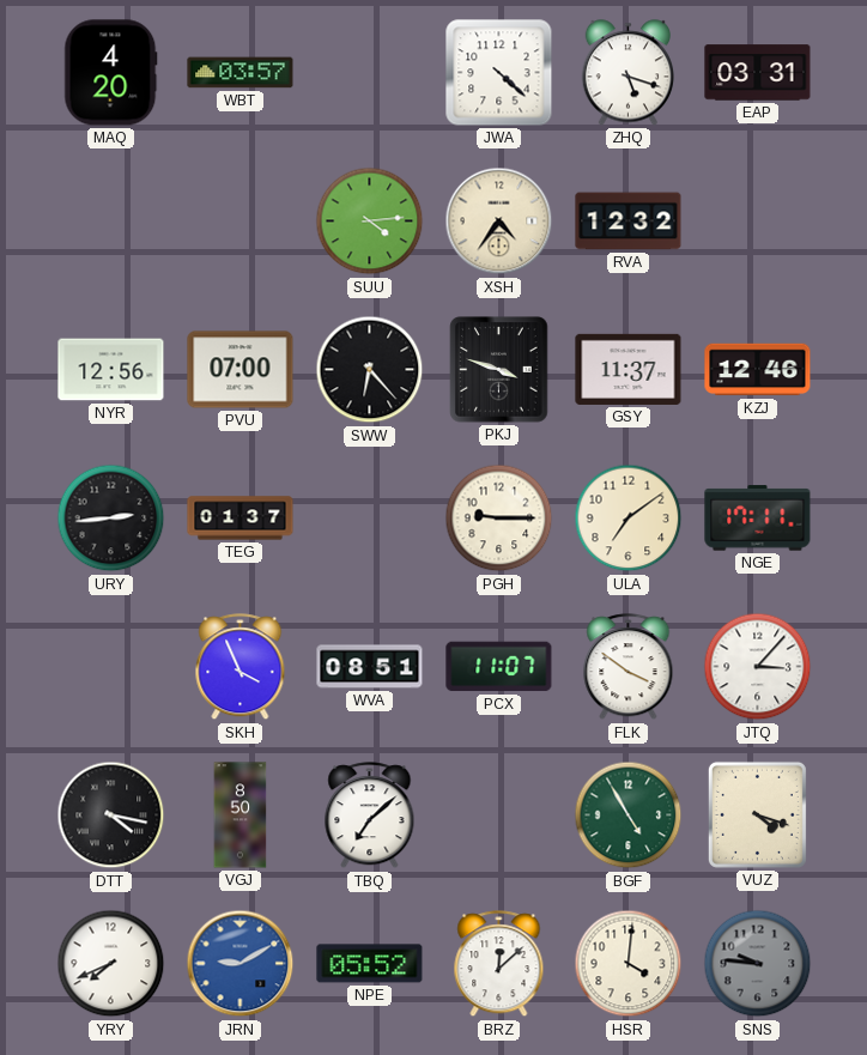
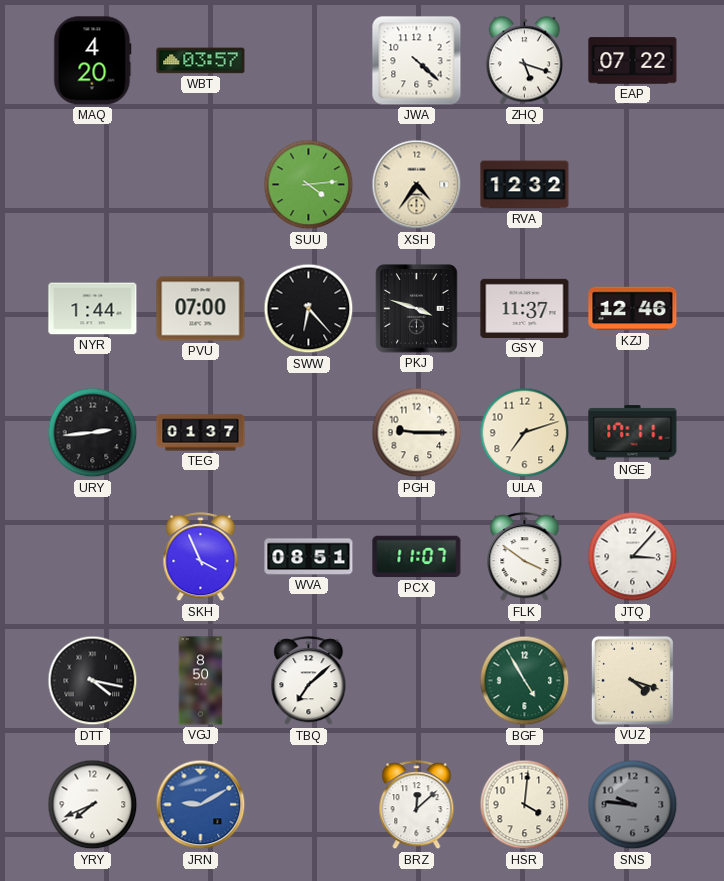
EAP: 03:31 -> 07:22 (633, 61)
NYR: 12:56 -> 1:44 (93, 309)
ULA: 7:09 -> 7:12 (525, 433)
NPE: 05:52 -> none (370, 964)
